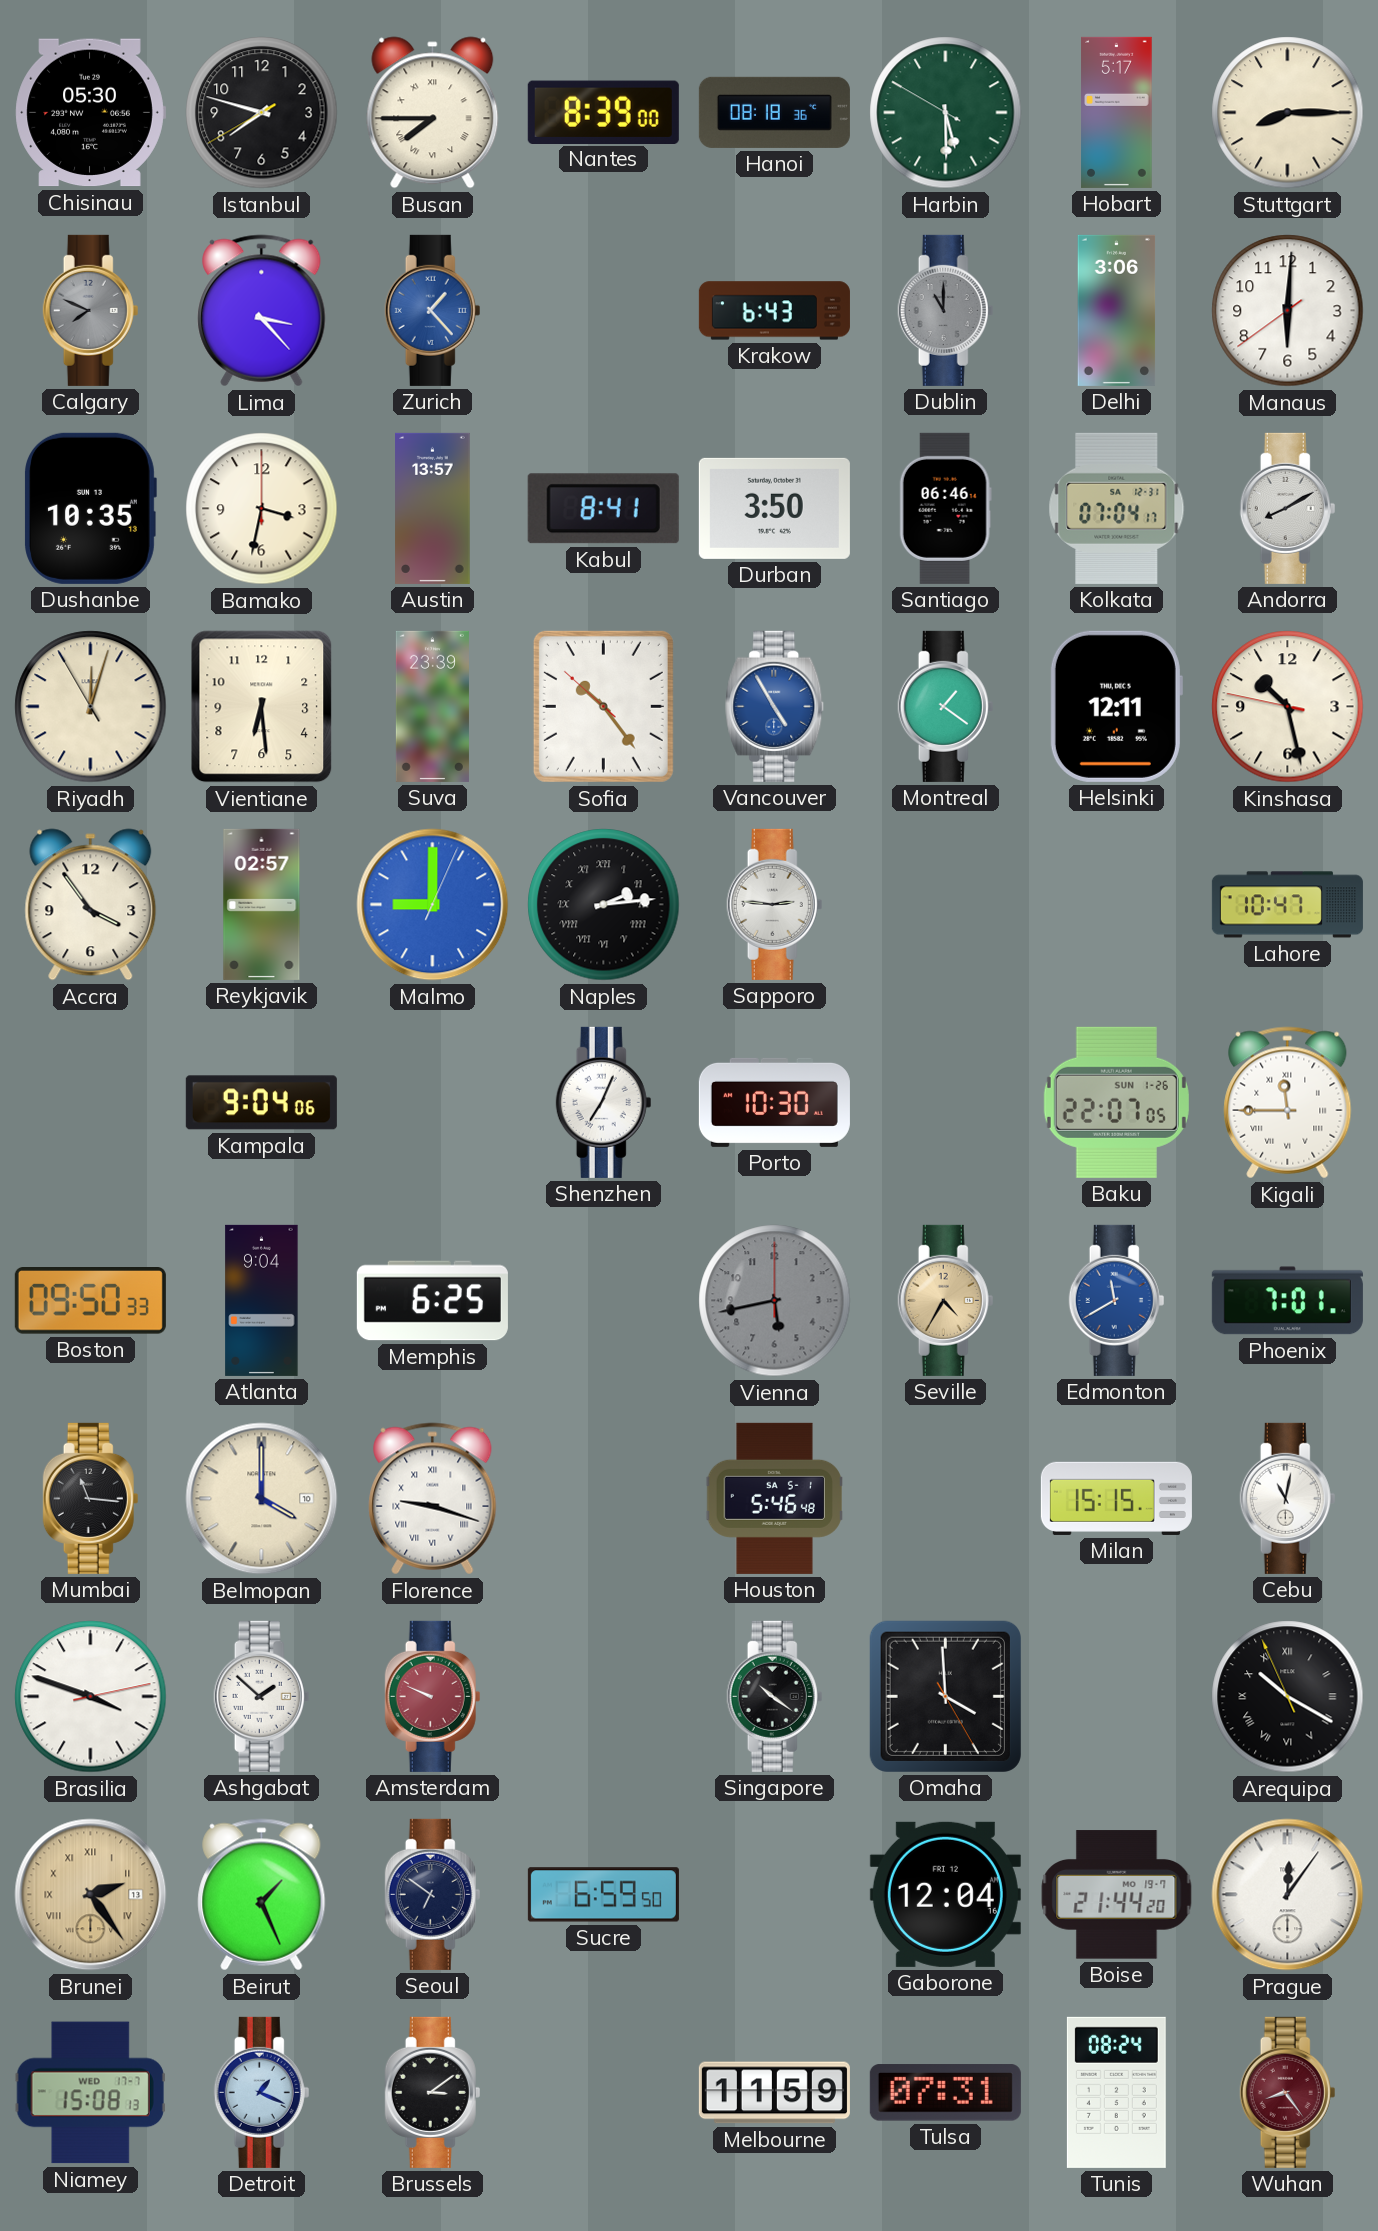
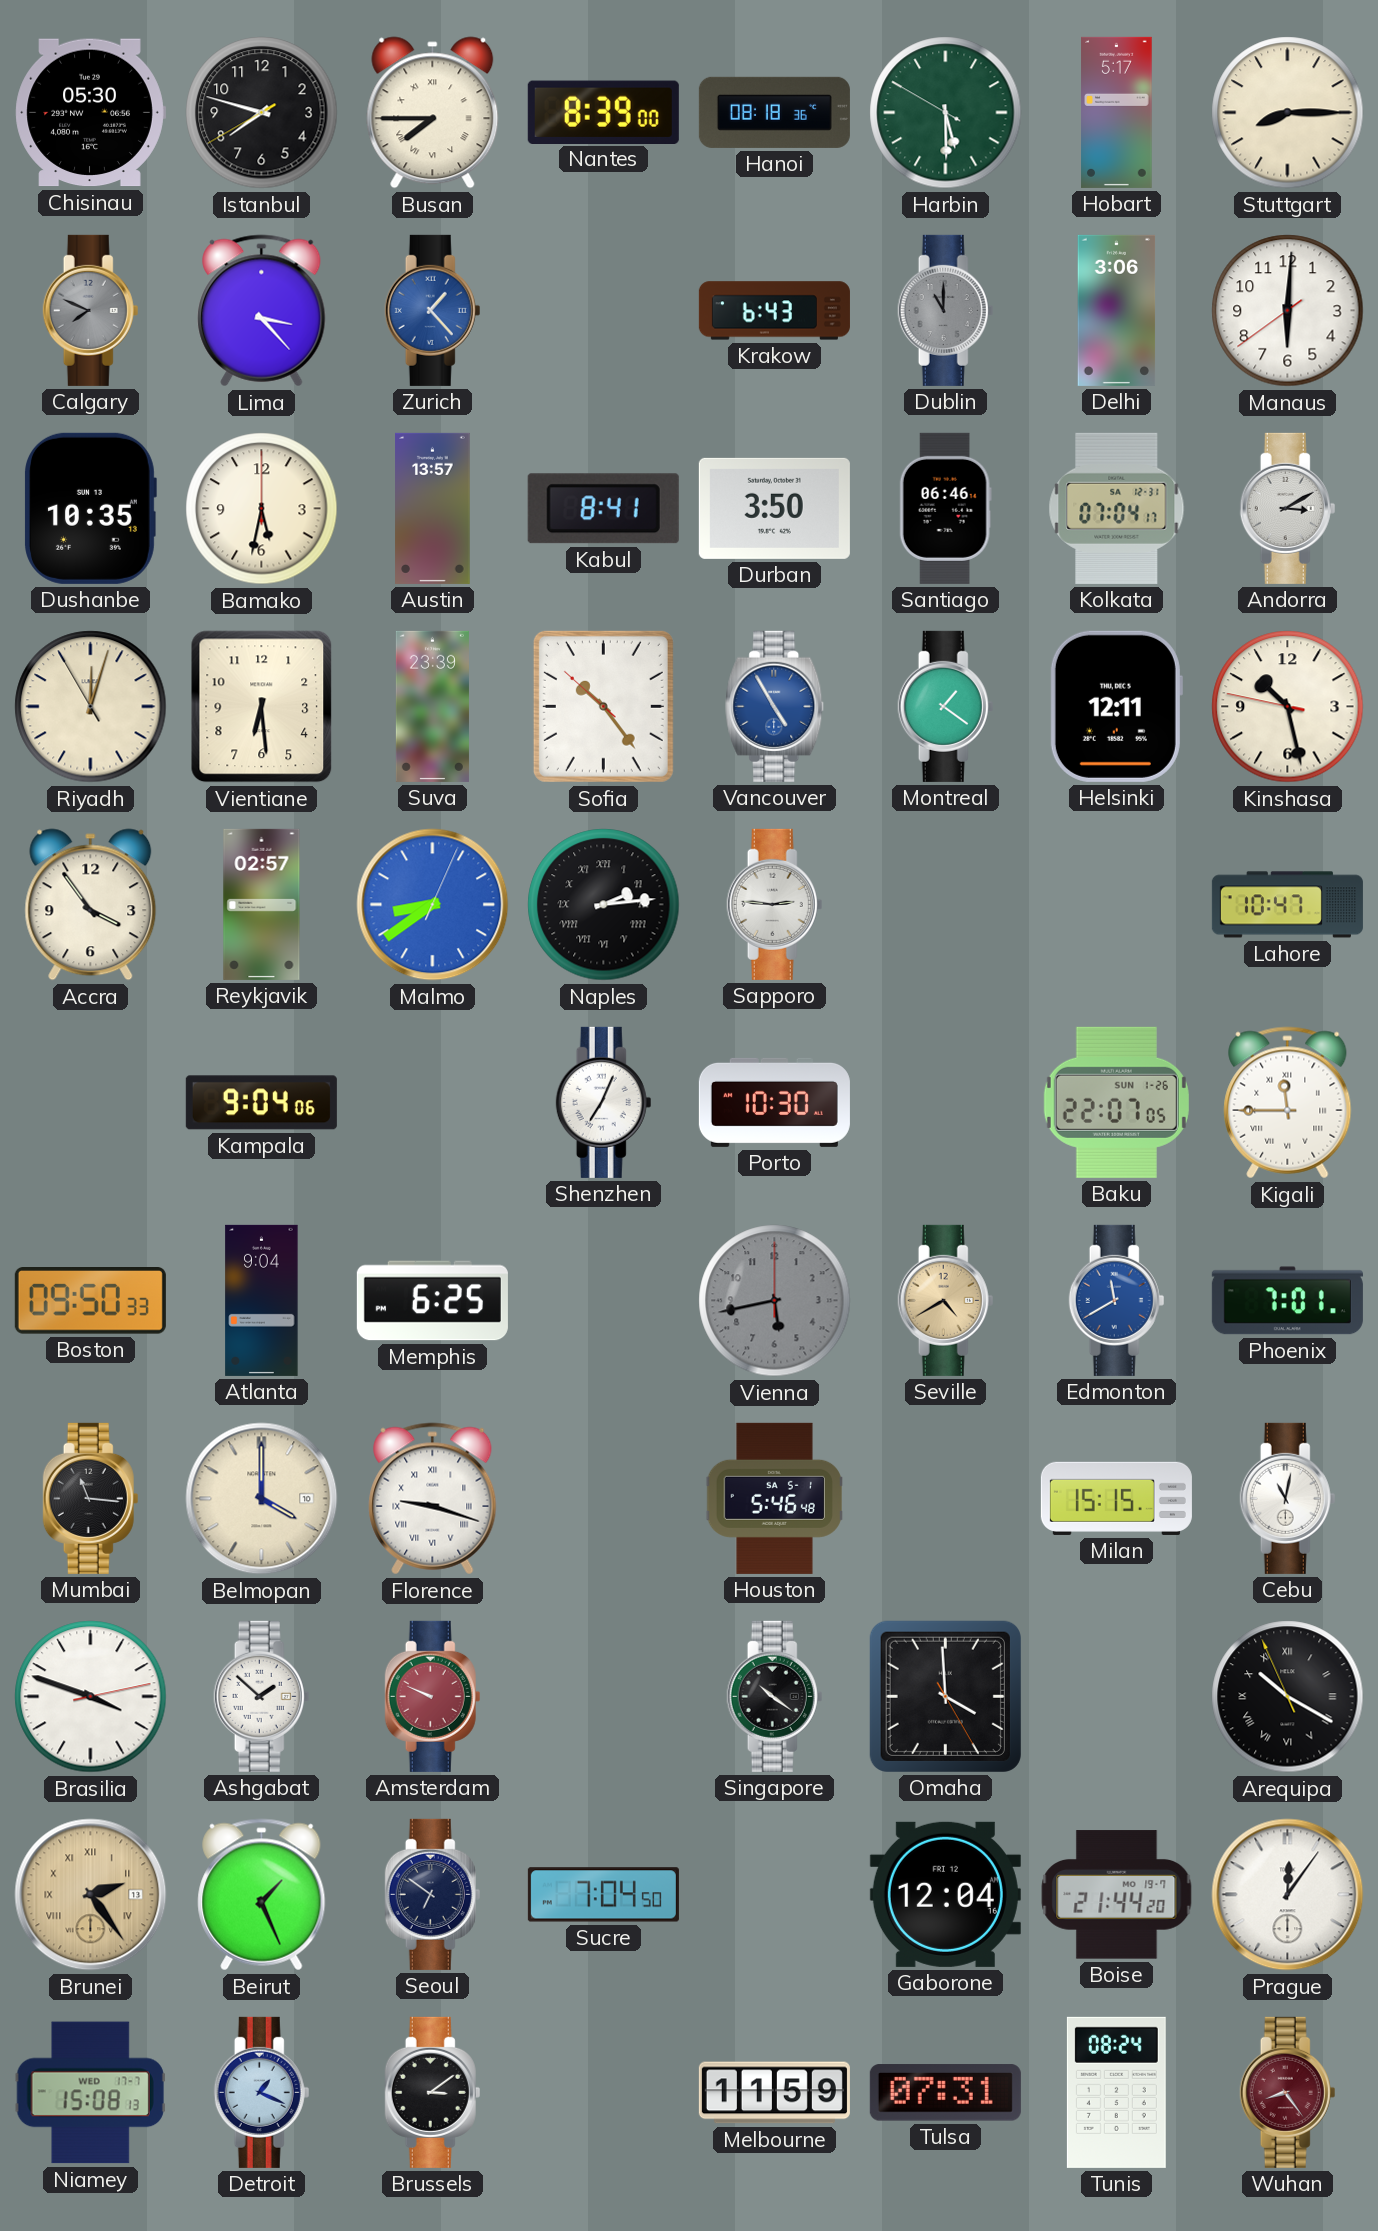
Bamako: 3:32 -> 5:32 (262, 509)
Andorra: 8:10 -> 3:10 (1288, 508)
Malmo: 9:00 -> 8:39 (433, 905)
Seville: 4:35 -> 4:40 (946, 1300)
Sucre: 6:59 -> 7:04 (603, 1895)
